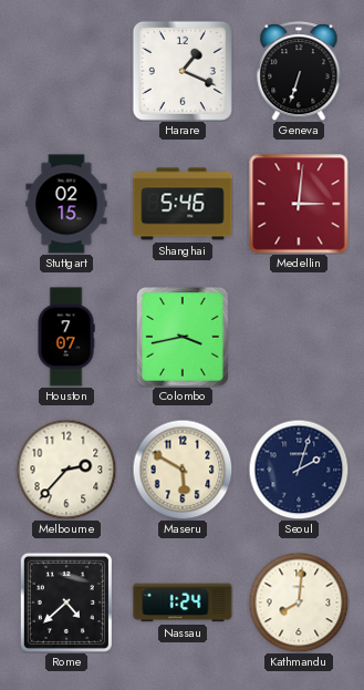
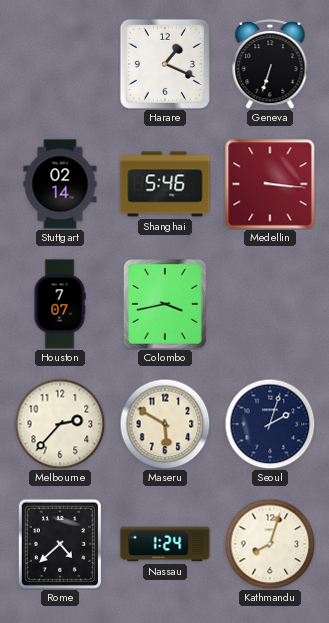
Stuttgart: 02:15 -> 02:14 (60, 184)
Medellin: 3:01 -> 3:16 (270, 184)
Kathmandu: 8:01 -> 8:03 (270, 544)
